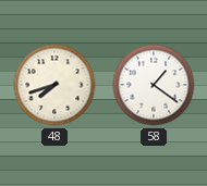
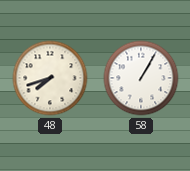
58: 1:21 -> 1:05 (141, 78)
